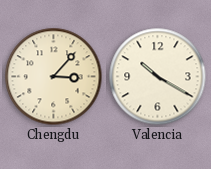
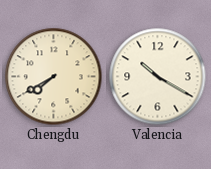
Chengdu: 3:07 -> 7:40 (54, 77)
